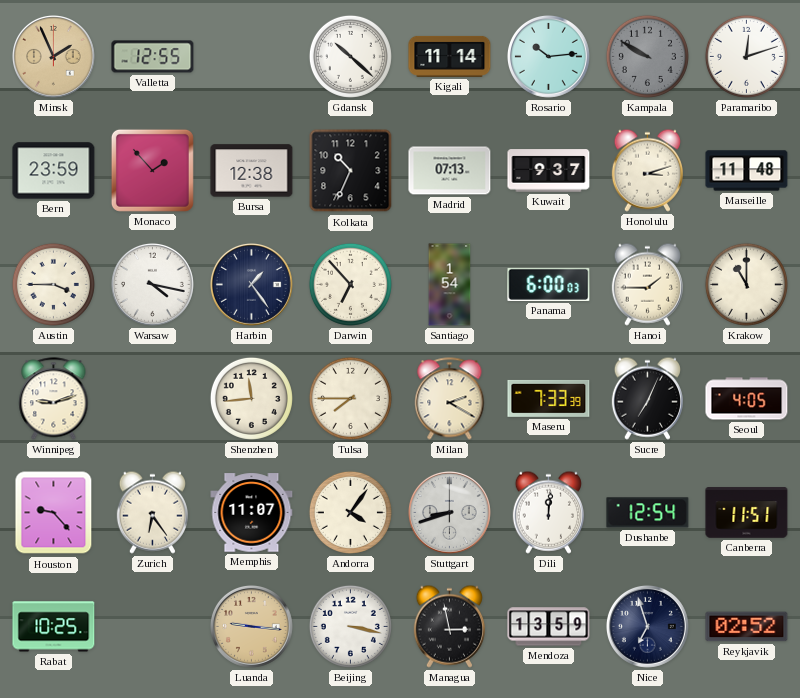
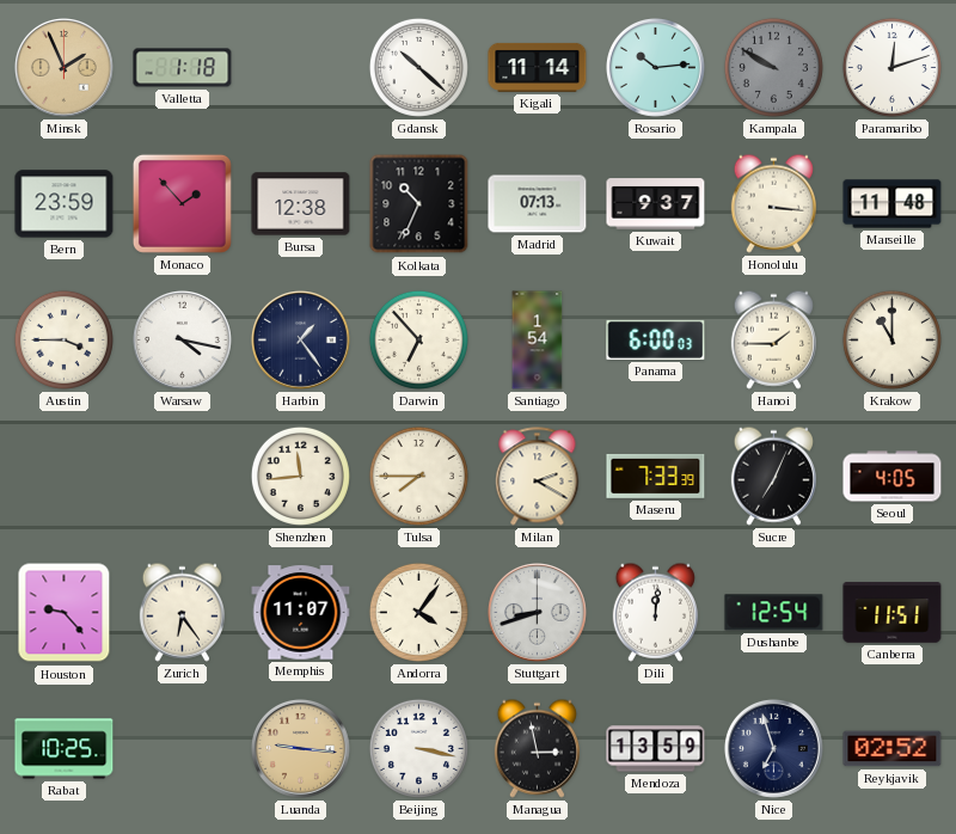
Valletta: 12:55 -> 1:18 (183, 68)
Honolulu: 3:12 -> 3:16 (773, 203)
Winnipeg: 9:12 -> none (54, 399)
